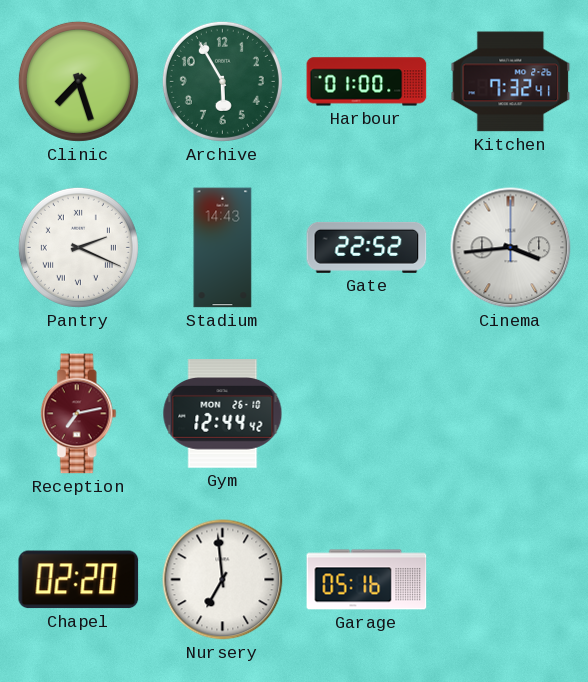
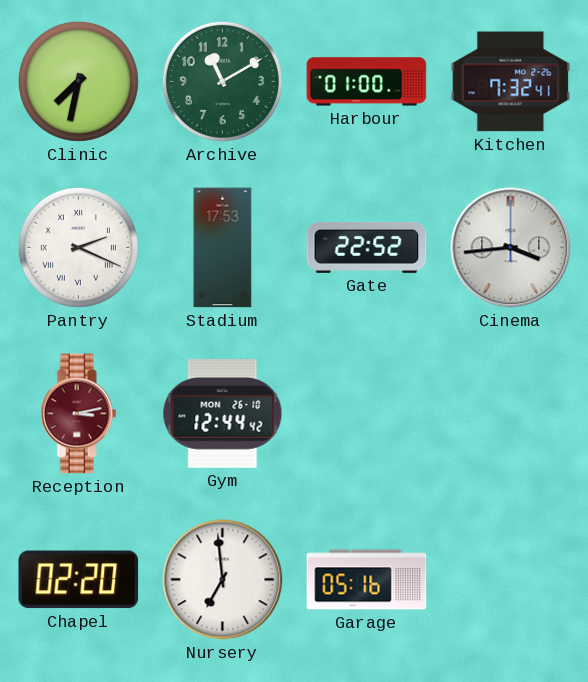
Clinic: 7:27 -> 7:32 (78, 81)
Archive: 5:55 -> 11:10 (222, 81)
Stadium: 14:43 -> 17:53 (223, 248)
Reception: 7:13 -> 3:13 (78, 414)
